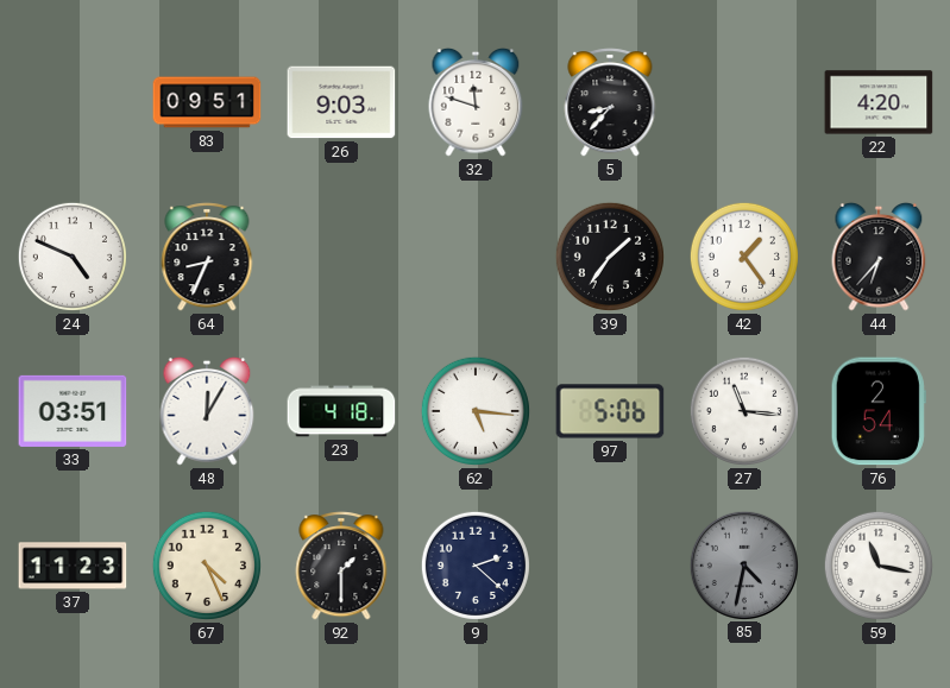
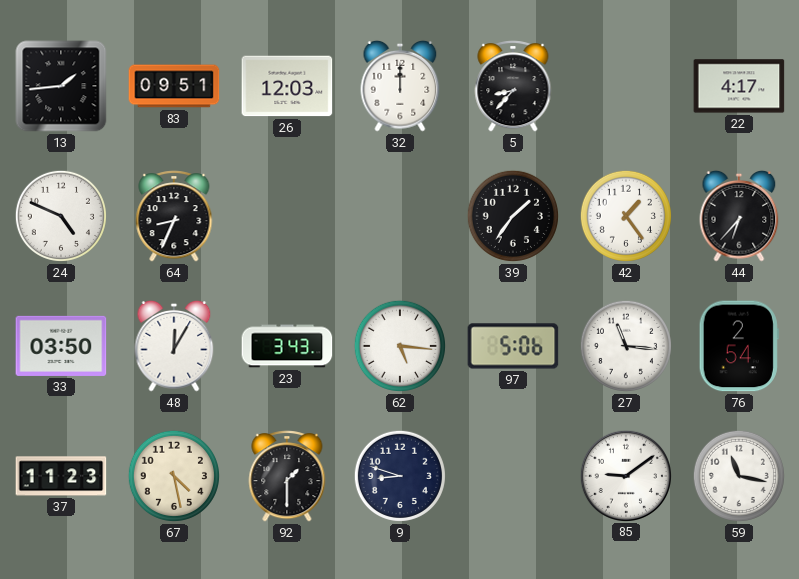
13: none -> 1:44 (61, 86)
26: 9:03 -> 12:03 (287, 86)
32: 11:48 -> 12:00 (400, 86)
22: 4:20 -> 4:17 (739, 86)
33: 03:51 -> 03:50 (61, 346)
23: 4:18 -> 3:43 (287, 346)
67: 4:26 -> 4:28 (174, 476)
9: 2:22 -> 8:48 (400, 476)
85: 4:32 -> 9:09 (625, 475)
85 dial: grey -> white (625, 475)
